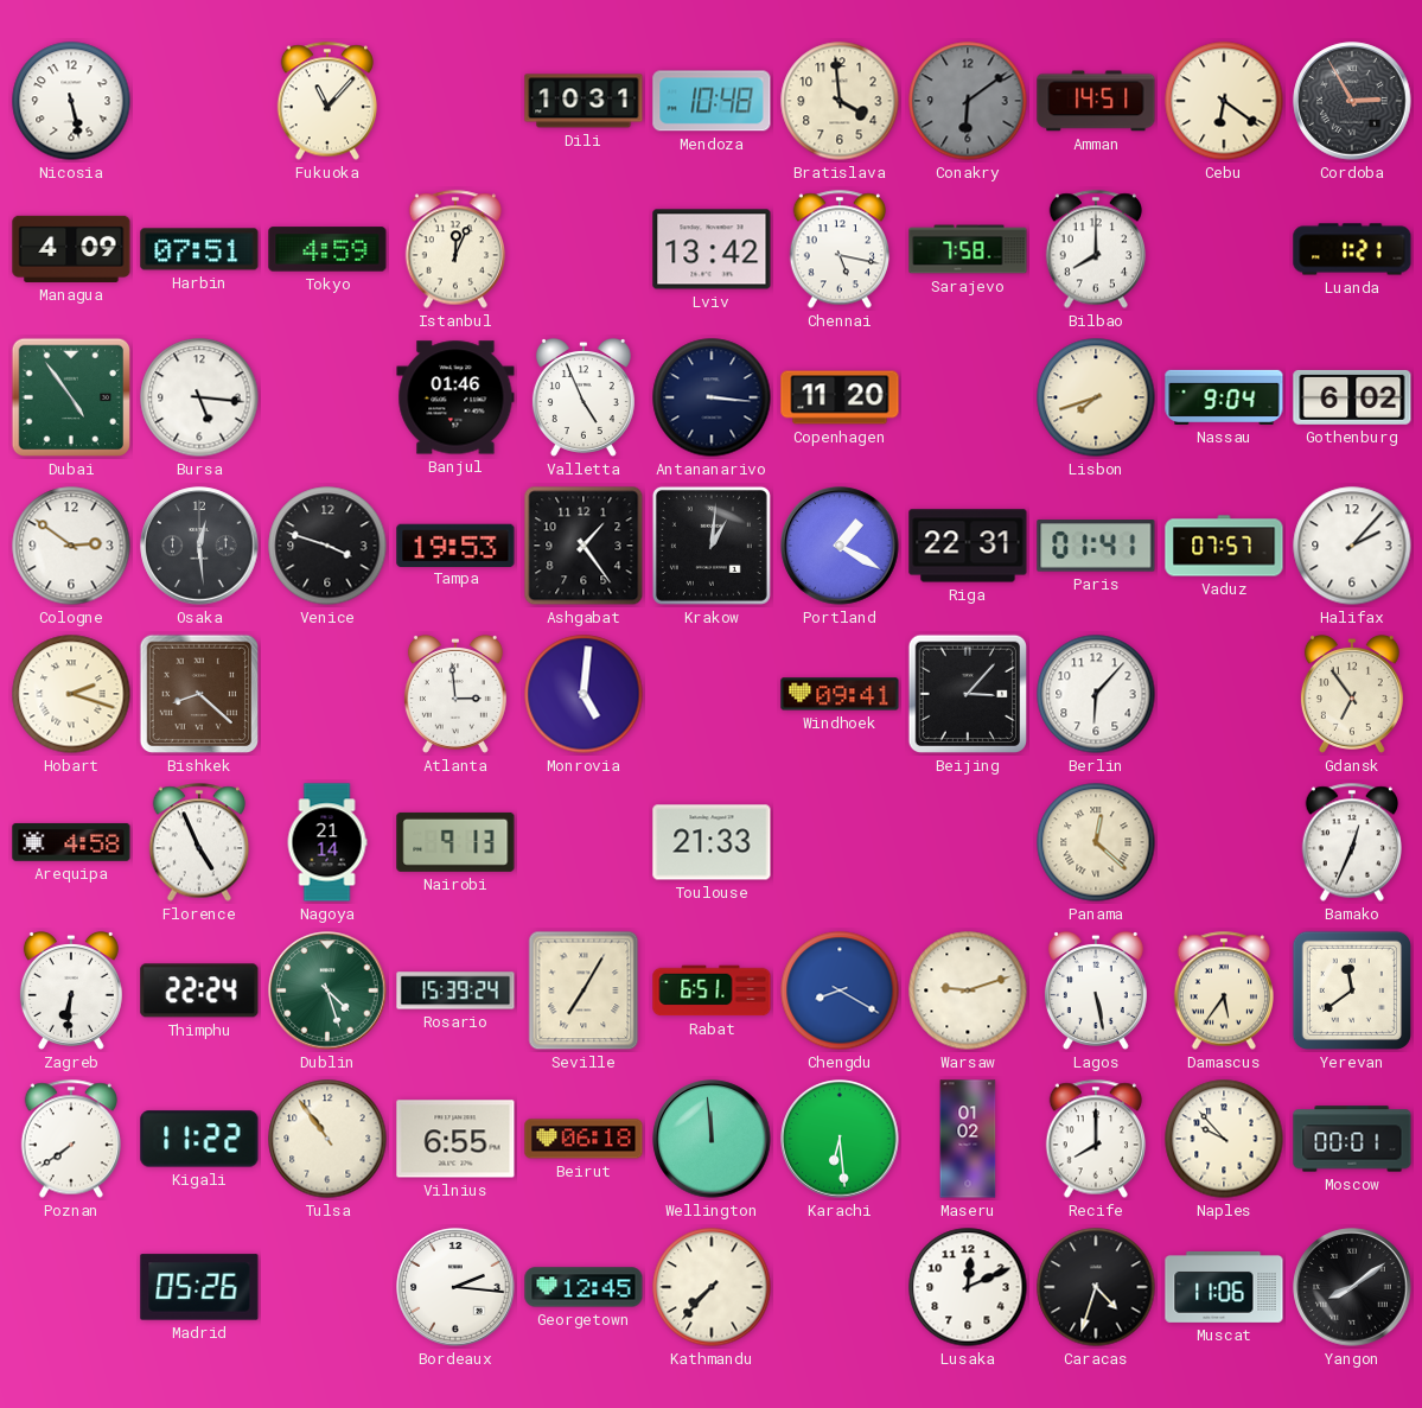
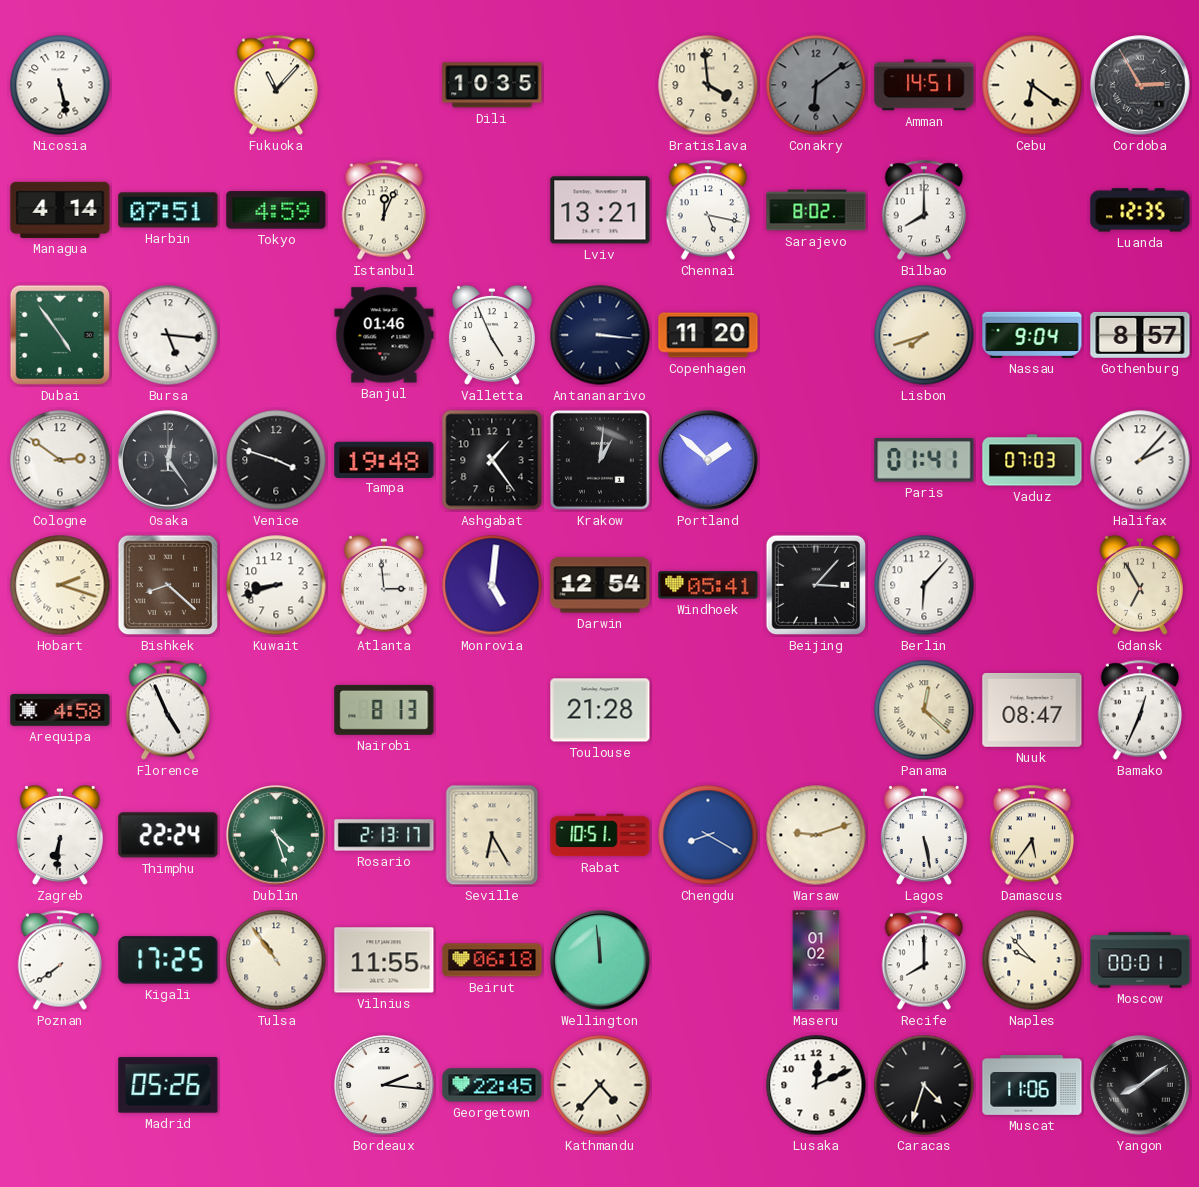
Dili: 10:31 -> 10:35 (492, 85)
Mendoza: 10:48 -> none (712, 101)
Managua: 4:09 -> 4:14 (60, 210)
Lviv: 13:42 -> 13:21 (600, 210)
Sarajevo: 7:58 -> 8:02 (816, 210)
Luanda: 1:21 -> 12:35 (1140, 210)
Gothenburg: 6:02 -> 8:57 (1140, 335)
Osaka: 12:29 -> 12:24 (168, 460)
Tampa: 19:53 -> 19:48 (384, 459)
Portland: 1:20 -> 1:52 (708, 460)
Riga: 22:31 -> none (968, 546)
Vaduz: 07:57 -> 07:03 (1032, 460)
Kuwait: none -> 8:42 (276, 585)
Darwin: none -> 12:54 (600, 585)
Windhoek: 09:41 -> 05:41 (708, 585)
Gdansk: 6:54 -> 6:55 (1140, 585)
Nagoya: 21:14 -> none (327, 842)
Nairobi: 9:13 -> 8:13 (384, 710)
Toulouse: 21:33 -> 21:28 (600, 710)
Nuuk: none -> 08:47 (1032, 710)
Rosario: 15:39 -> 2:13 (384, 835)
Seville: 7:05 -> 6:25 (492, 835)
Rabat: 6:51 -> 10:51 (600, 835)
Yerevan: 11:39 -> none (1352, 990)
Kigali: 11:22 -> 17:25 (168, 960)
Vilnius: 6:55 -> 11:55 (384, 960)
Karachi: 6:29 -> none (840, 1139)
Georgetown: 12:45 -> 22:45 (492, 1085)
Kathmandu: 7:37 -> 4:37 (600, 1085)
